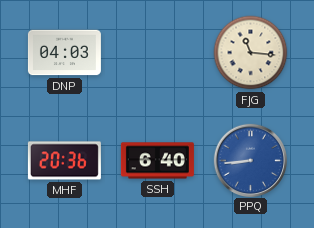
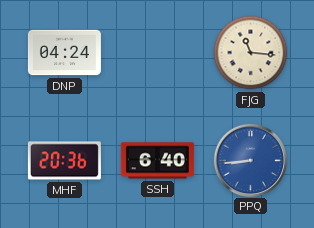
DNP: 04:03 -> 04:24 (64, 53)
